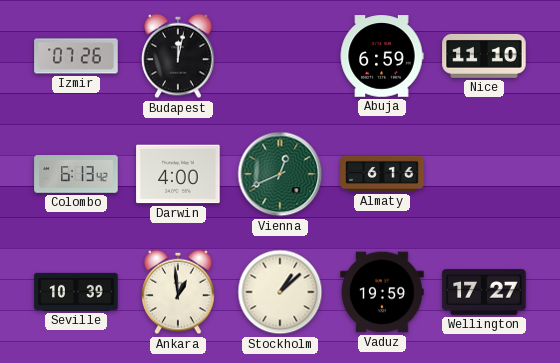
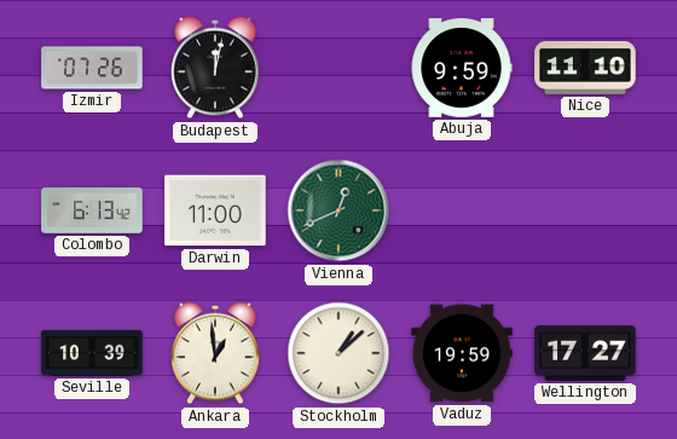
Abuja: 6:59 -> 9:59 (462, 68)
Darwin: 4:00 -> 11:00 (215, 210)
Almaty: 6:16 -> none (382, 174)
